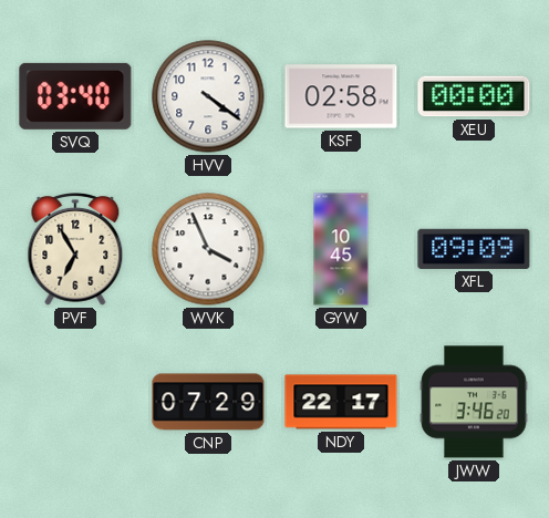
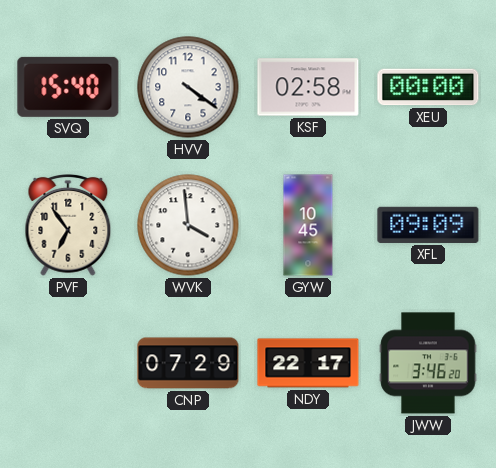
SVQ: 03:40 -> 15:40 (68, 87)
PVF: 6:55 -> 6:54 (68, 225)
WVK: 3:56 -> 3:59 (188, 225)
